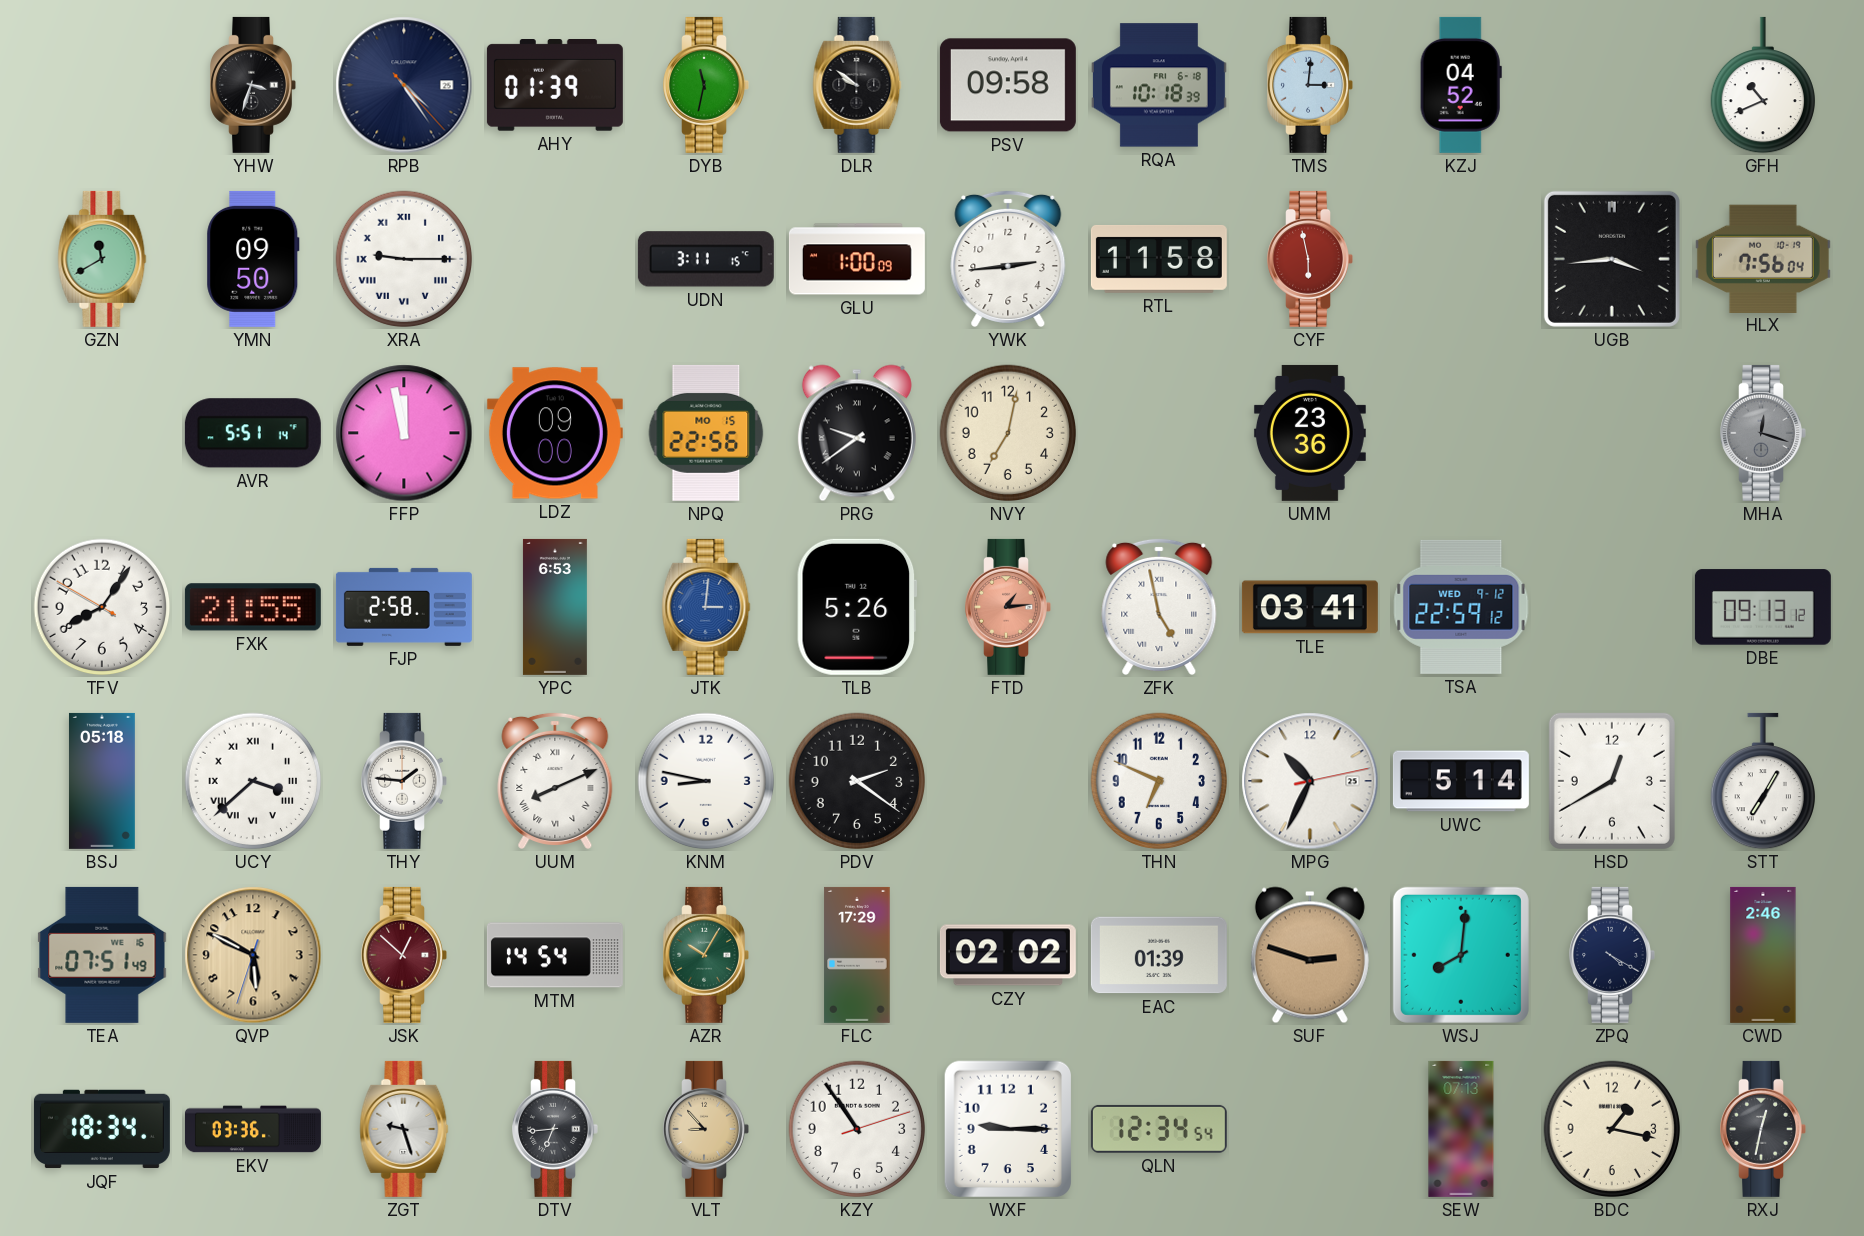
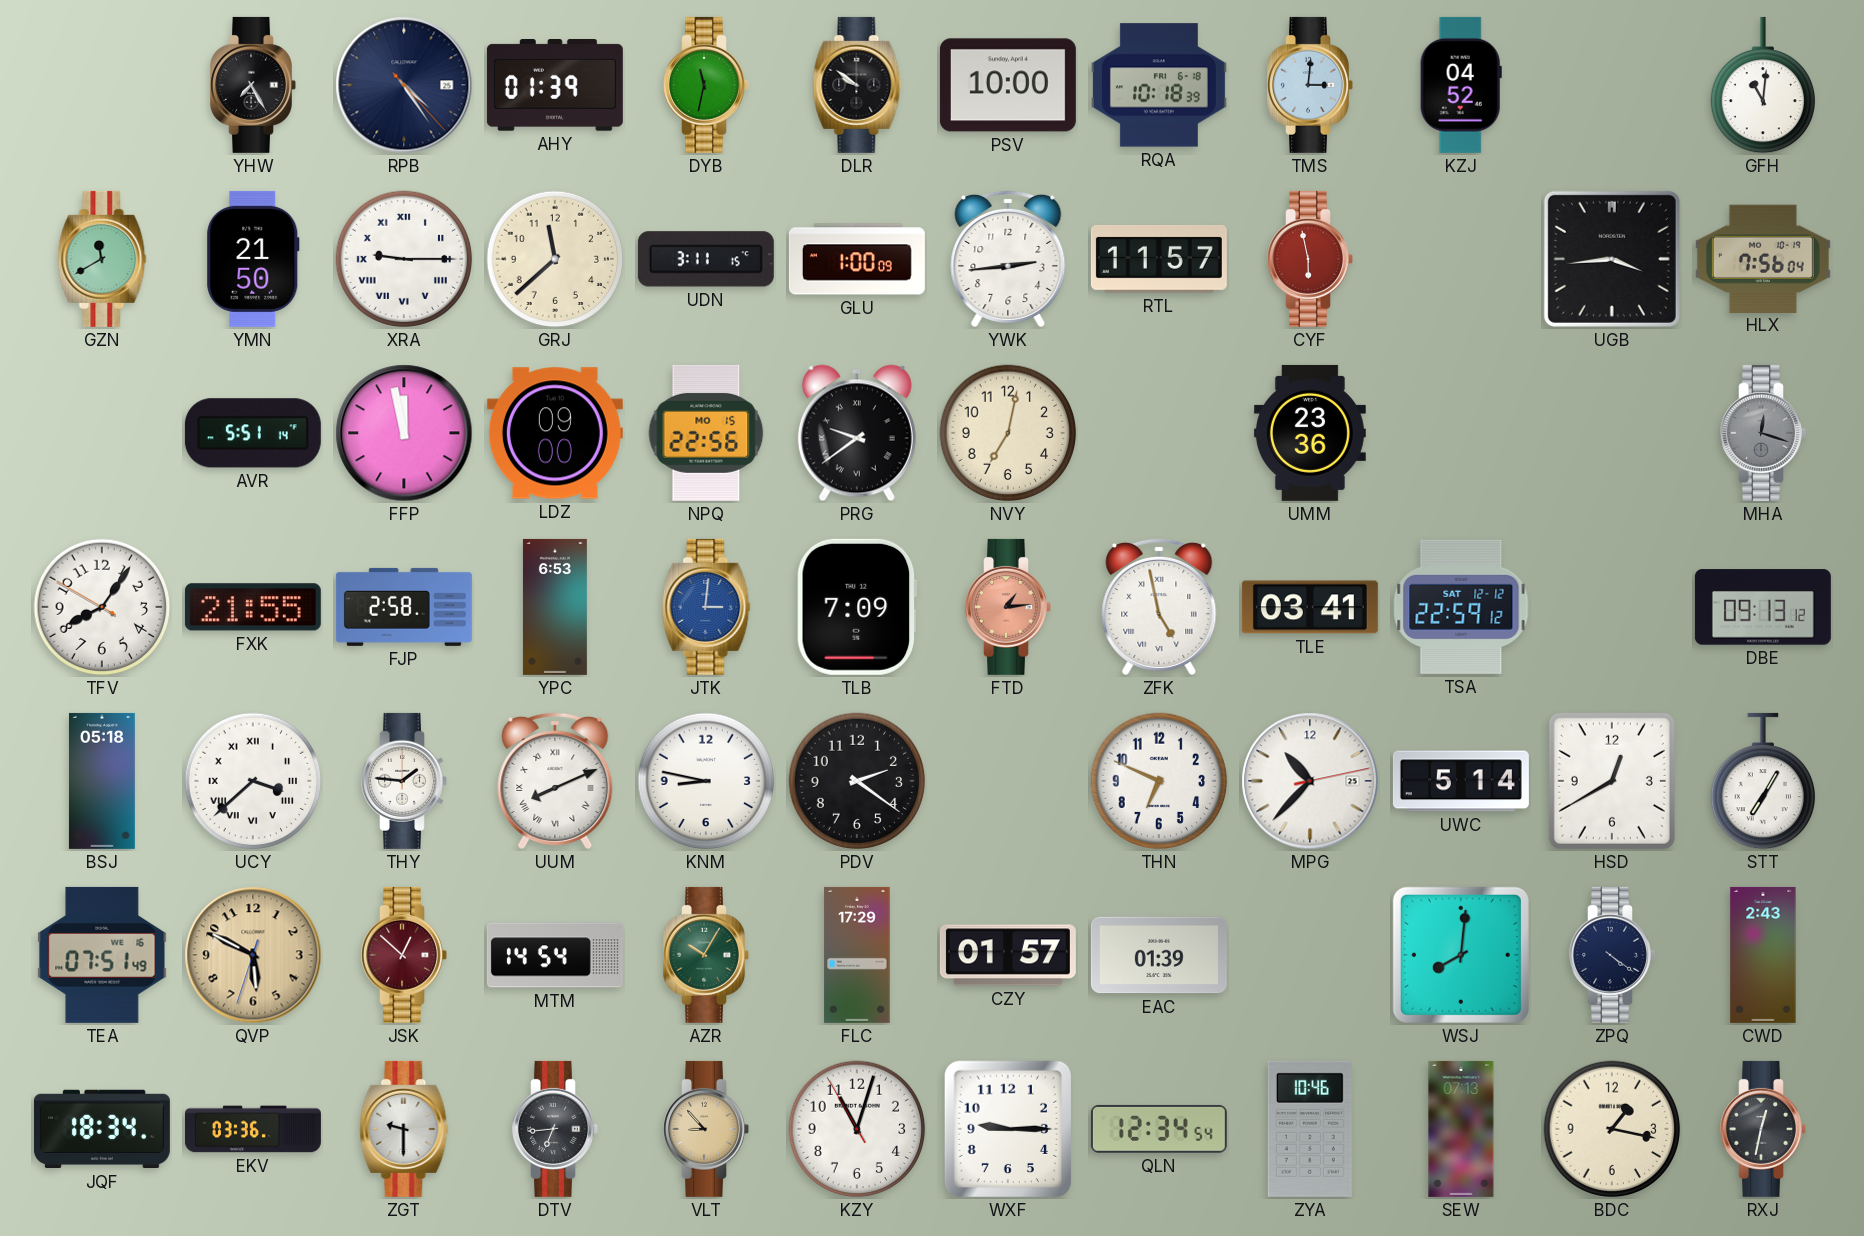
YHW: 3:33 -> 7:25 (253, 85)
PSV: 09:58 -> 10:00 (1008, 85)
GFH: 10:41 -> 11:01 (1762, 85)
YMN: 09:50 -> 21:50 (253, 259)
GRJ: none -> 11:38 (555, 259)
RTL: 11:58 -> 11:57 (1159, 259)
TLB: 5:26 -> 7:09 (857, 607)
TSA date: WED 9-12 -> SAT 12-12 (1461, 607)
MPG: 10:34 -> 10:37 (1310, 781)
CZY: 02:02 -> 01:57 (1008, 955)
SUF: 2:48 -> none (1310, 955)
ZPQ: 4:20 -> 4:21 (1612, 955)
CWD: 2:46 -> 2:43 (1763, 955)
ZGT: 9:27 -> 9:30 (404, 1129)
KZY: 10:54 -> 11:02 (857, 1129)
ZYA: none -> 10:46 (1310, 1129)
